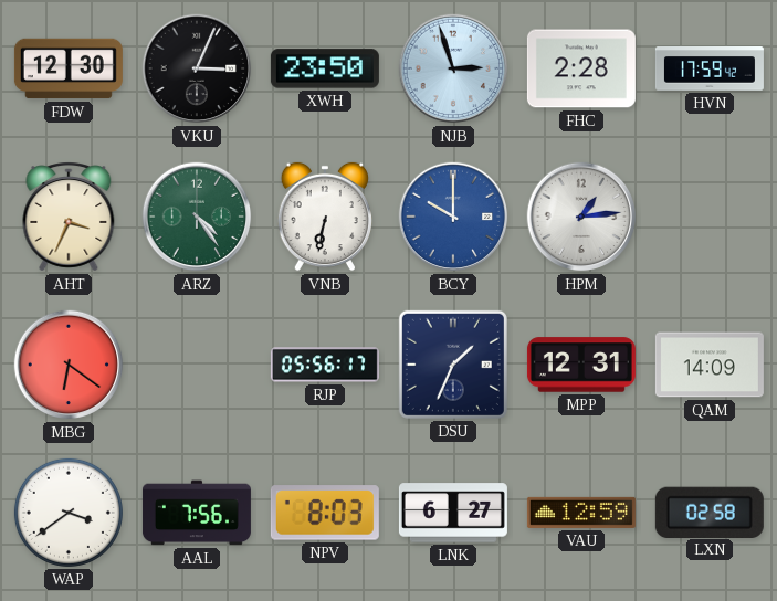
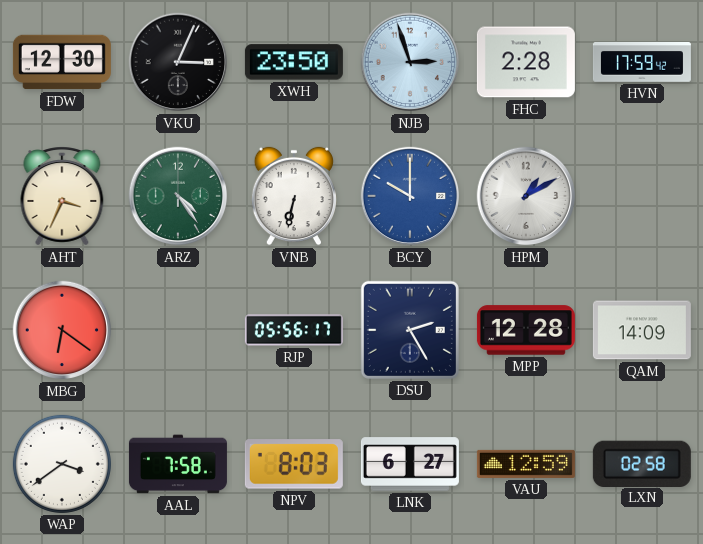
HPM: 1:14 -> 1:10 (526, 196)
DSU: 1:34 -> 2:25 (410, 330)
MPP: 12:31 -> 12:28 (526, 330)
AAL: 7:56 -> 7:58 (178, 464)
